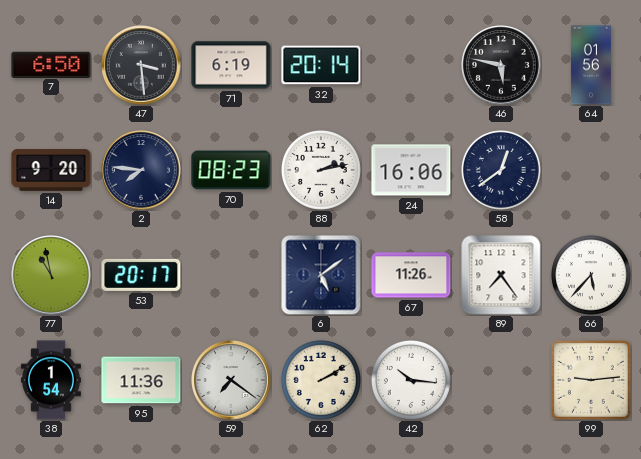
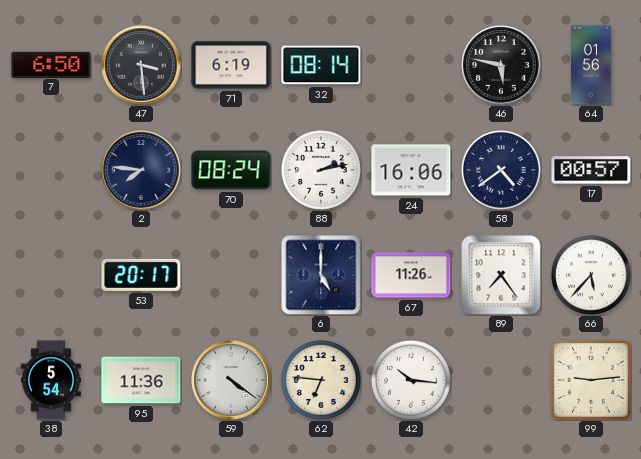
32: 20:14 -> 08:14 (321, 65)
14: 9:20 -> none (51, 170)
70: 08:23 -> 08:24 (231, 170)
58: 12:39 -> 4:39 (501, 170)
17: none -> 00:57 (591, 170)
77: 10:58 -> none (51, 275)
6: 5:09 -> 5:00 (321, 275)
38: 1:54 -> 5:54 (51, 380)
59: 7:21 -> 4:21 (231, 380)
62: 2:10 -> 6:46 (321, 380)
